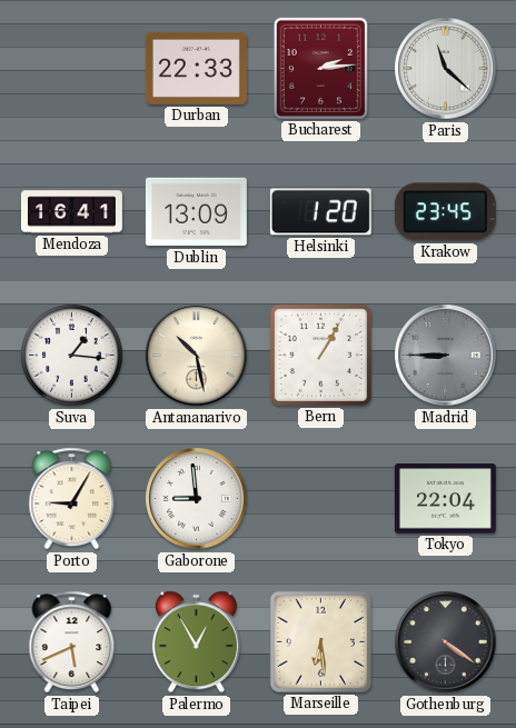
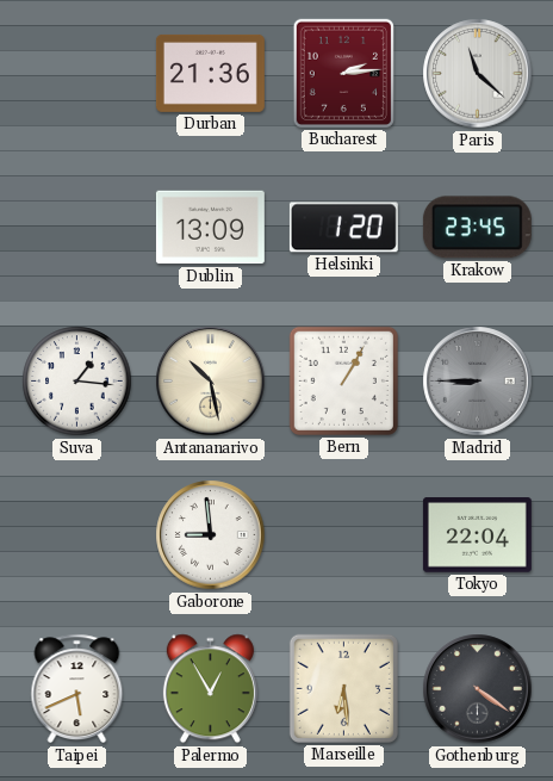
Durban: 22:33 -> 21:36 (210, 73)
Mendoza: 16:41 -> none (71, 212)
Porto: 9:05 -> none (72, 499)
